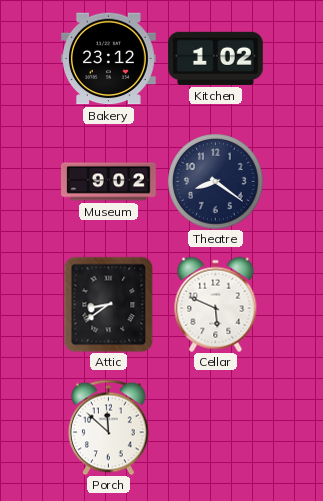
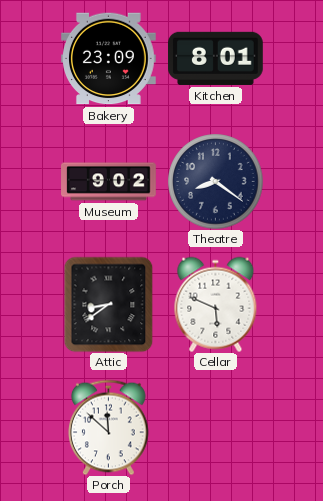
Bakery: 23:12 -> 23:09 (109, 59)
Kitchen: 1:02 -> 8:01 (216, 58)
